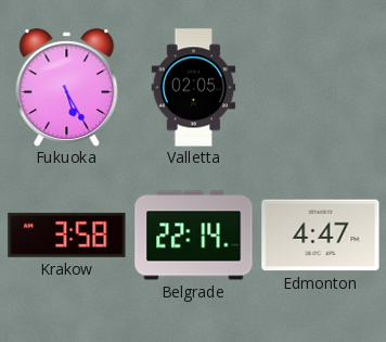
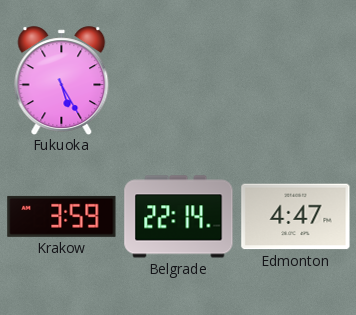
Valletta: 02:05 -> none (194, 88)
Krakow: 3:58 -> 3:59 (62, 216)
